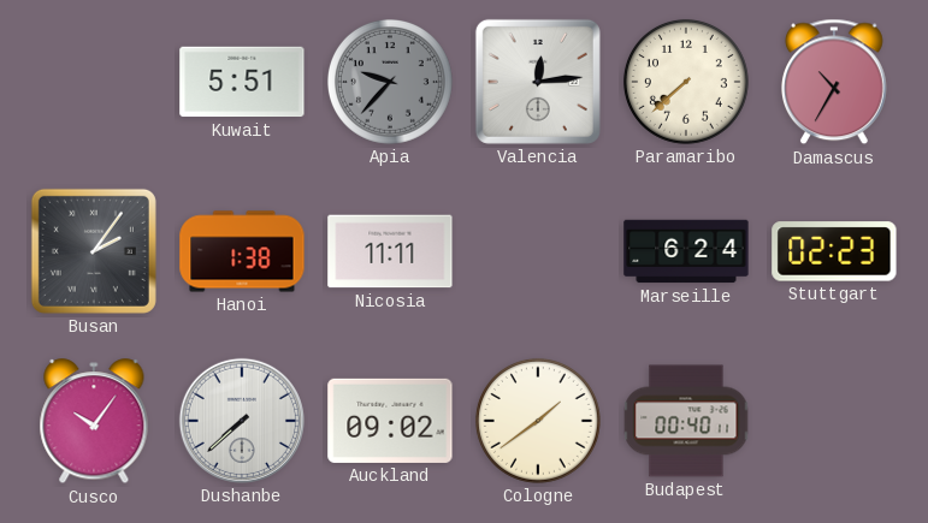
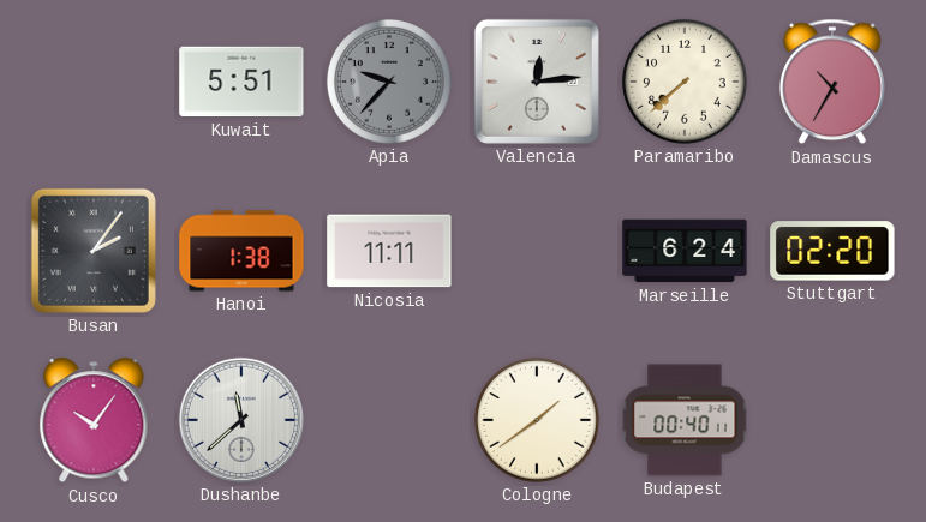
Stuttgart: 02:23 -> 02:20 (832, 251)
Dushanbe: 7:38 -> 11:38 (241, 420)
Auckland: 09:02 -> none (390, 421)
